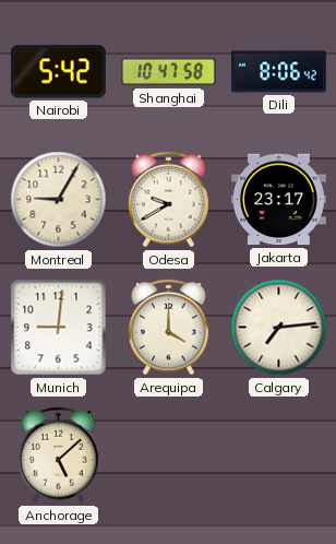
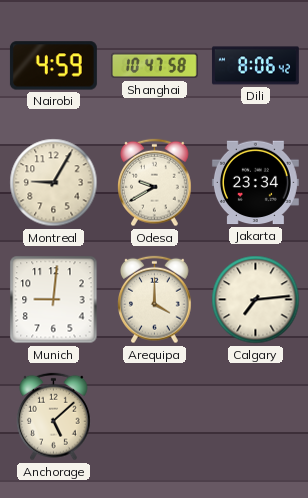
Nairobi: 5:42 -> 4:59 (53, 66)
Jakarta: 23:17 -> 23:34 (255, 183)
